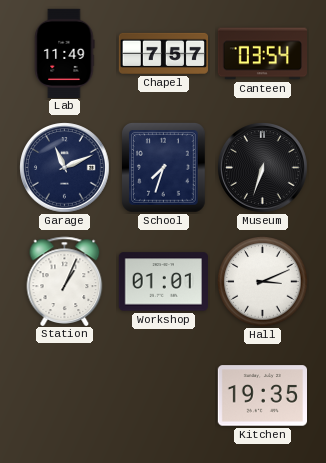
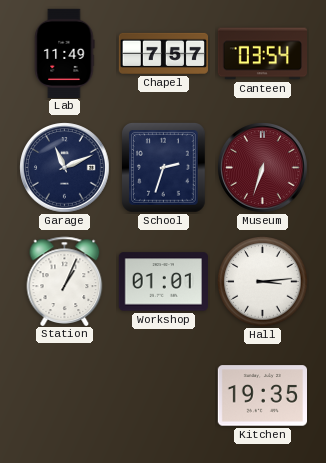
School: 7:33 -> 2:33 (164, 168)
Museum dial: black -> burgundy (263, 168)
Hall: 3:11 -> 3:14 (263, 282)
